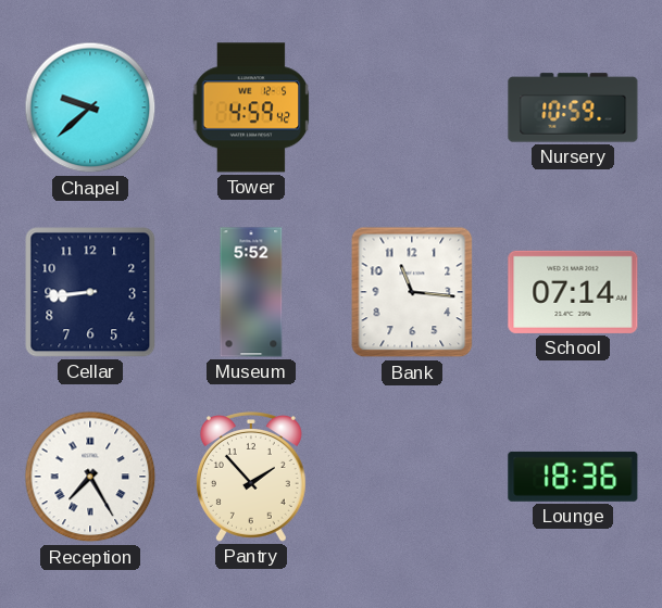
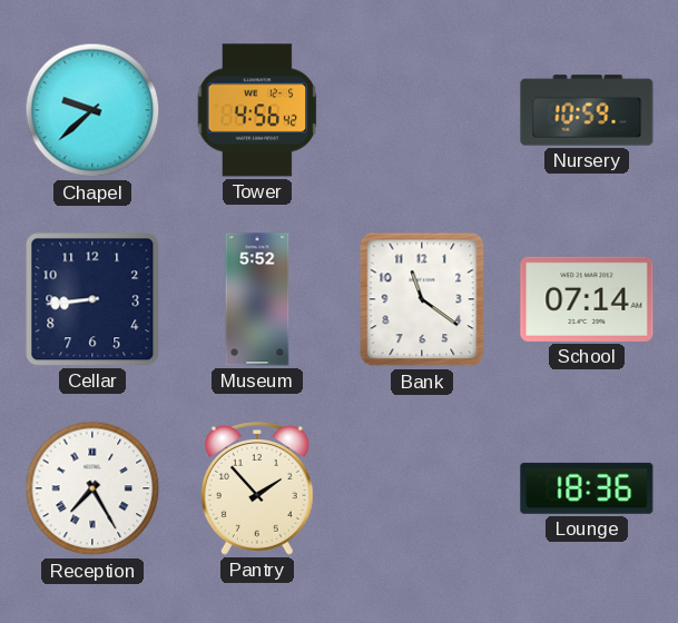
Tower: 4:59 -> 4:56 (257, 110)
Bank: 11:16 -> 11:21 (422, 299)
